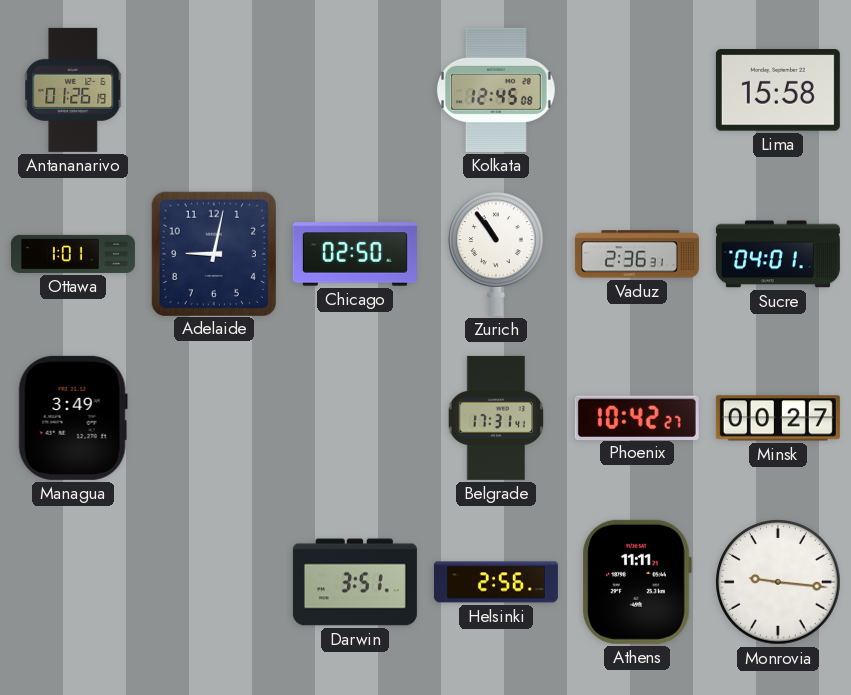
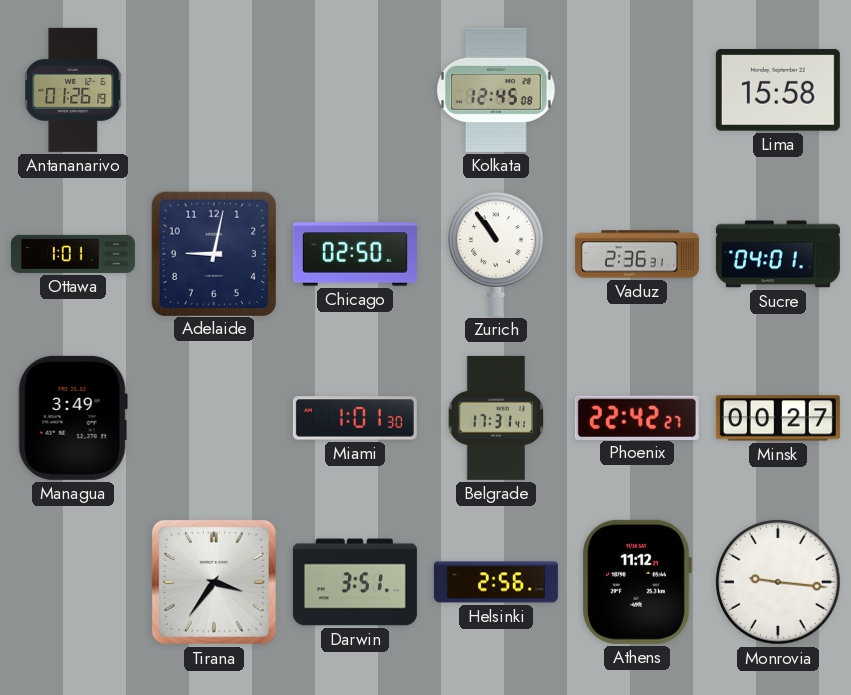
Miami: none -> 1:01 (355, 418)
Phoenix: 10:42 -> 22:42 (637, 417)
Tirana: none -> 3:36 (214, 582)
Athens: 11:11 -> 11:12 (637, 582)
